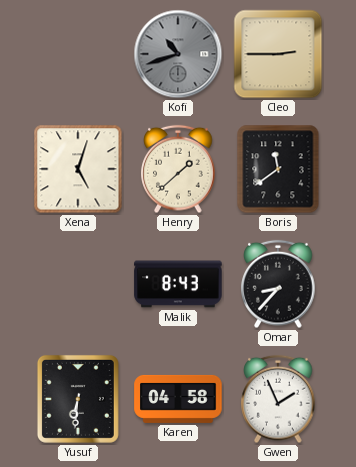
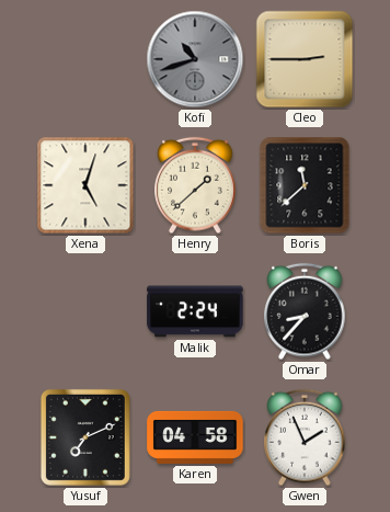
Boris: 11:39 -> 11:38 (305, 185)
Malik: 8:43 -> 2:24 (195, 311)
Yusuf: 6:31 -> 7:11 (85, 437)
